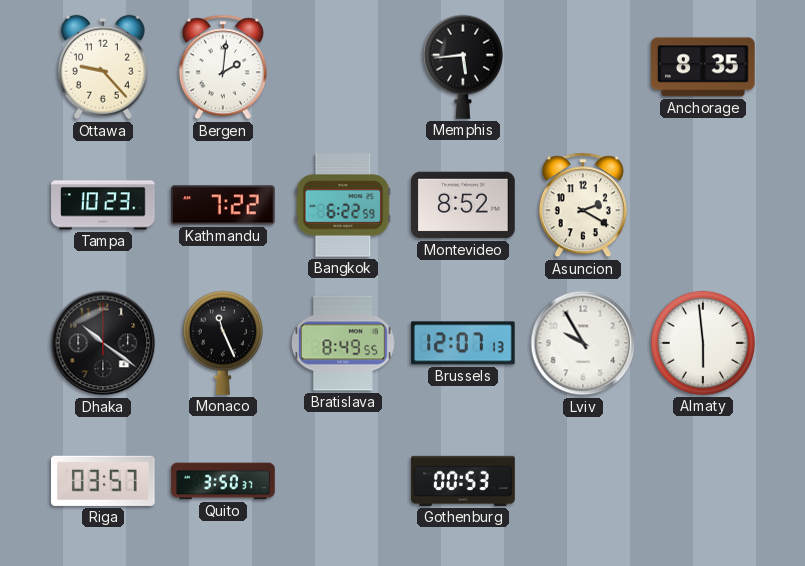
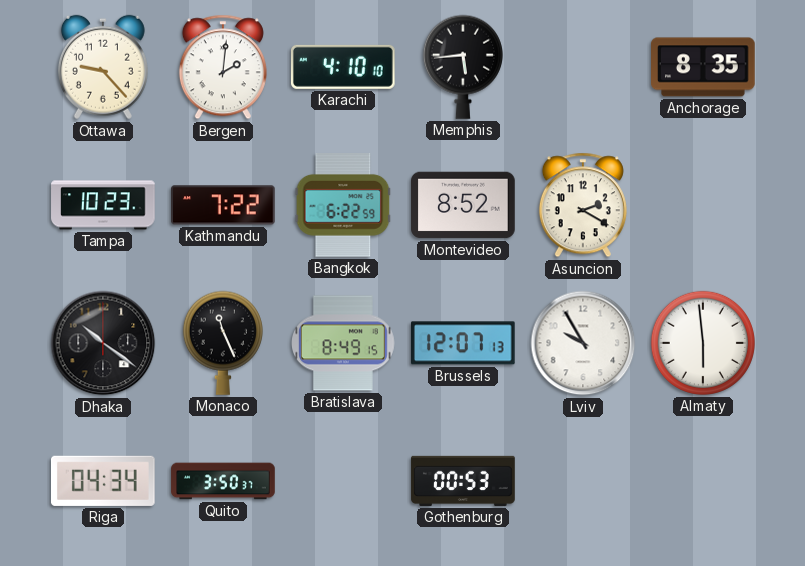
Karachi: none -> 4:10 (343, 67)
Bratislava: 8:49:55 -> 8:49:15 (344, 343)
Riga: 03:57 -> 04:34 (103, 481)
